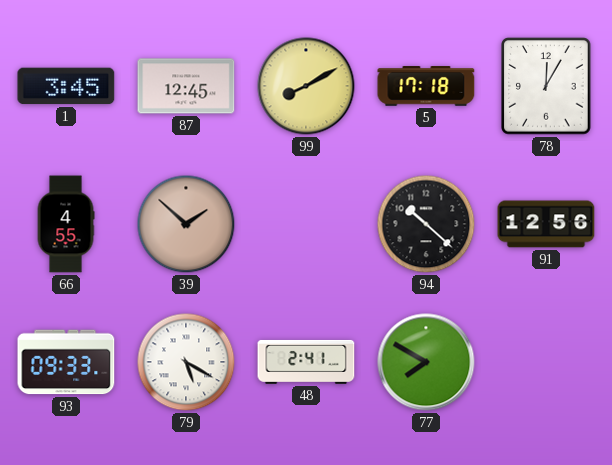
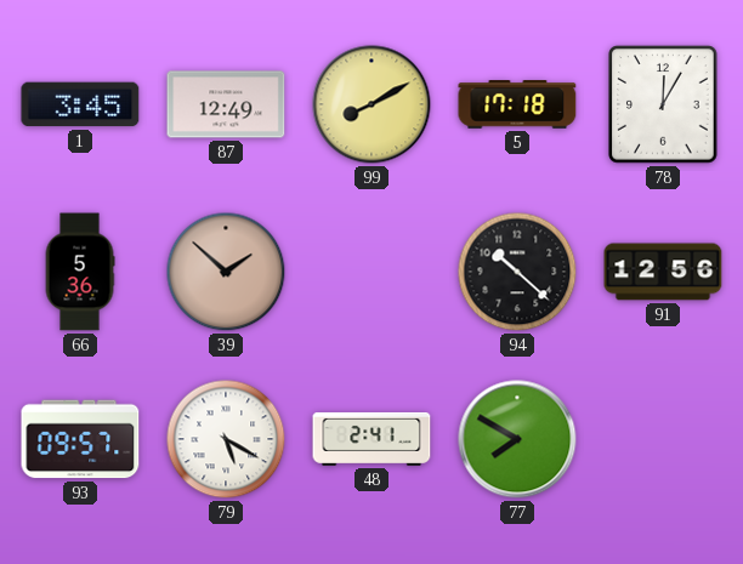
87: 12:45 -> 12:49 (226, 104)
66: 4:55 -> 5:36 (80, 272)
93: 09:33 -> 09:57 (80, 439)
